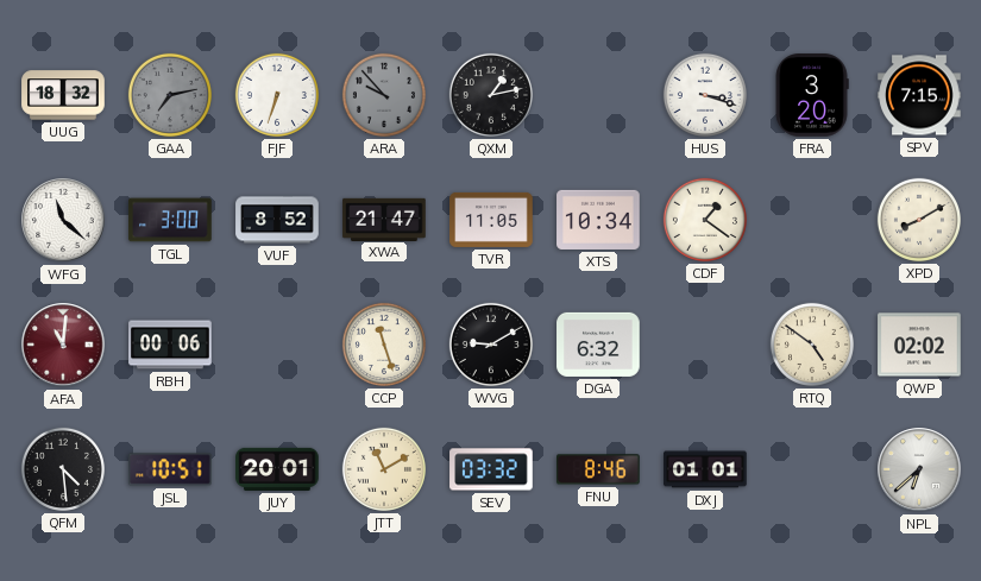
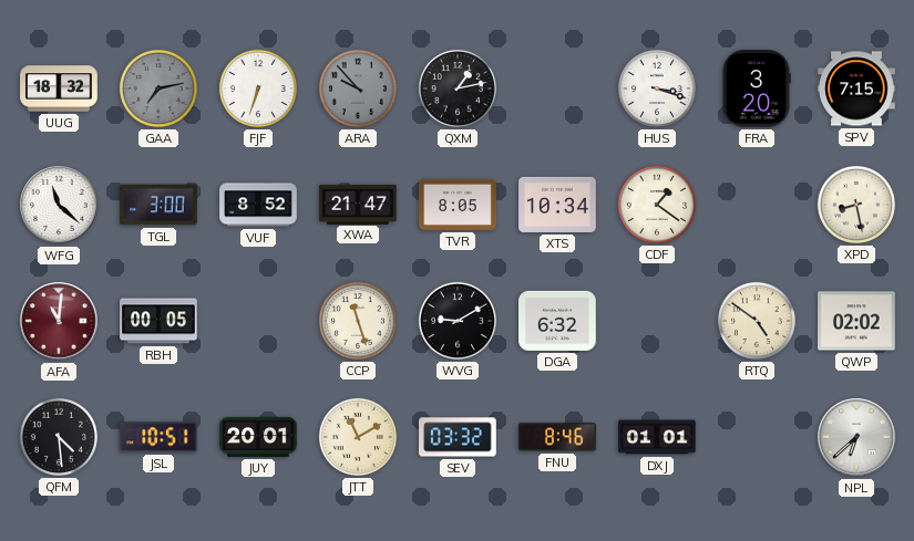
TVR: 11:05 -> 8:05 (458, 205)
XPD: 8:10 -> 8:28 (856, 205)
RBH: 00:06 -> 00:05 (158, 321)
